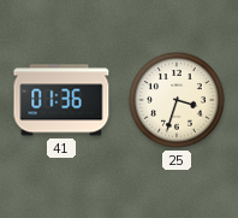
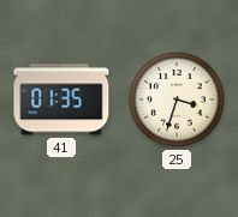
41: 01:36 -> 01:35 (61, 100)
